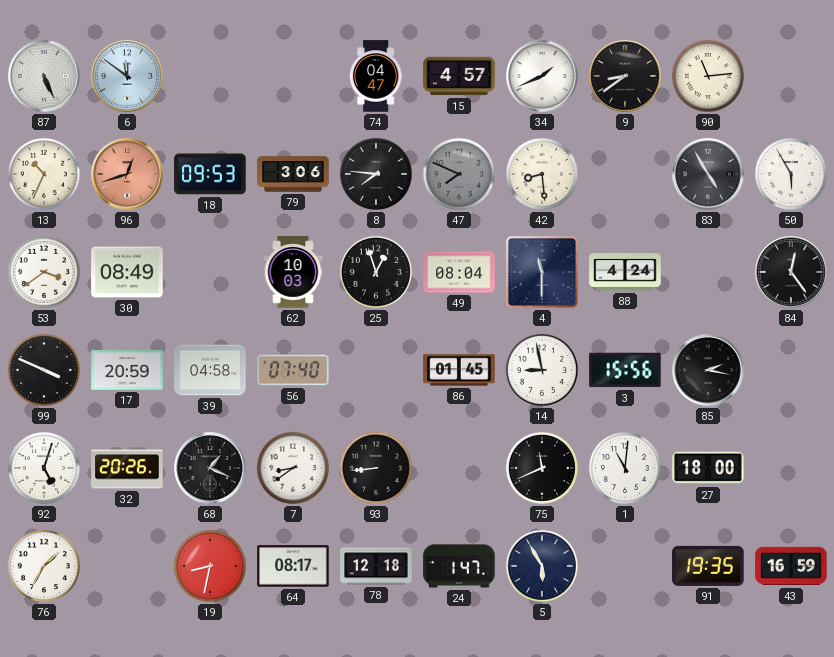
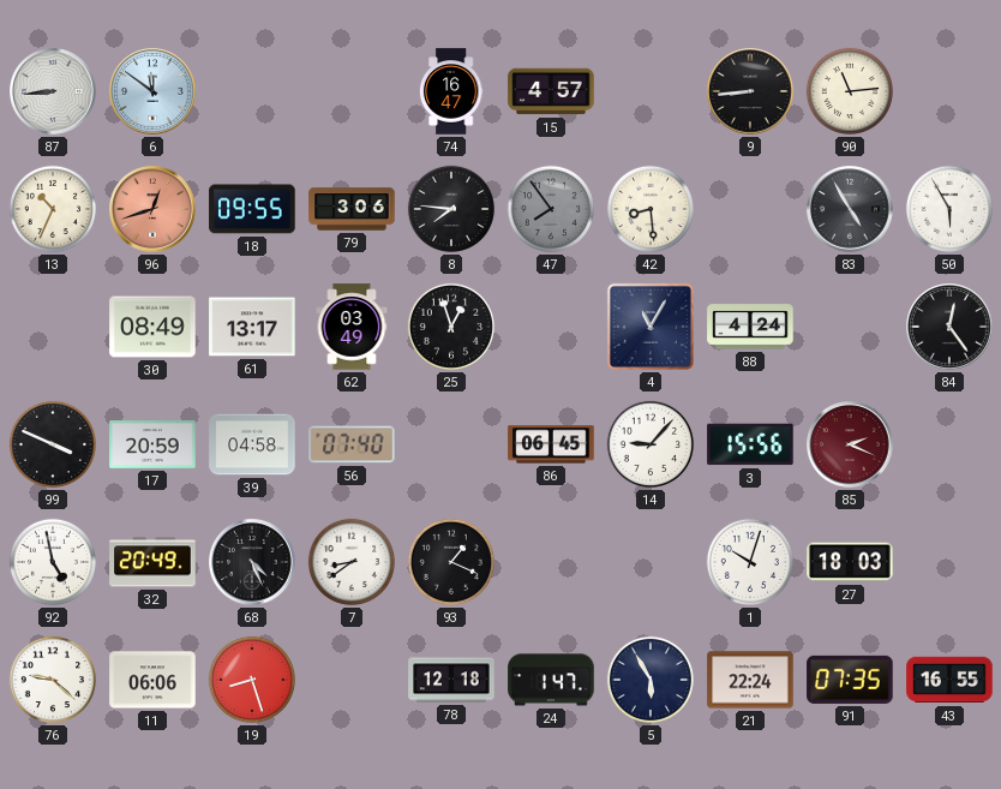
87: 5:26 -> 8:44 (53, 91)
74: 04:47 -> 16:47 (451, 91)
34: 1:41 -> none (542, 76)
9: 8:39 -> 8:44 (750, 91)
18: 09:53 -> 09:55 (252, 209)
47: 7:49 -> 7:54 (551, 209)
53: 3:39 -> none (44, 272)
61: none -> 13:17 (252, 327)
62: 10:03 -> 03:49 (352, 327)
49: 08:04 -> none (459, 272)
4: 11:30 -> 11:05 (651, 327)
86: 01:45 -> 06:45 (551, 444)
14: 8:58 -> 9:07 (651, 444)
85: 2:17 -> 2:19 (850, 444)
85 dial: black -> burgundy (850, 444)
92: 5:03 -> 4:58 (53, 562)
32: 20:26 -> 20:49 (152, 562)
68: 1:19 -> 4:26 (252, 562)
93: 8:44 -> 1:19 (451, 562)
75: 11:41 -> none (542, 468)
1: 11:01 -> 10:03 (750, 562)
27: 18:00 -> 18:03 (850, 562)
76: 1:35 -> 9:22 (53, 680)
11: none -> 06:06 (152, 680)
19: 8:32 -> 8:27 (252, 680)
64: 08:17 -> none (293, 566)
21: none -> 22:24 (750, 680)
91: 19:35 -> 07:35 (850, 680)
43: 16:59 -> 16:55 (949, 680)
